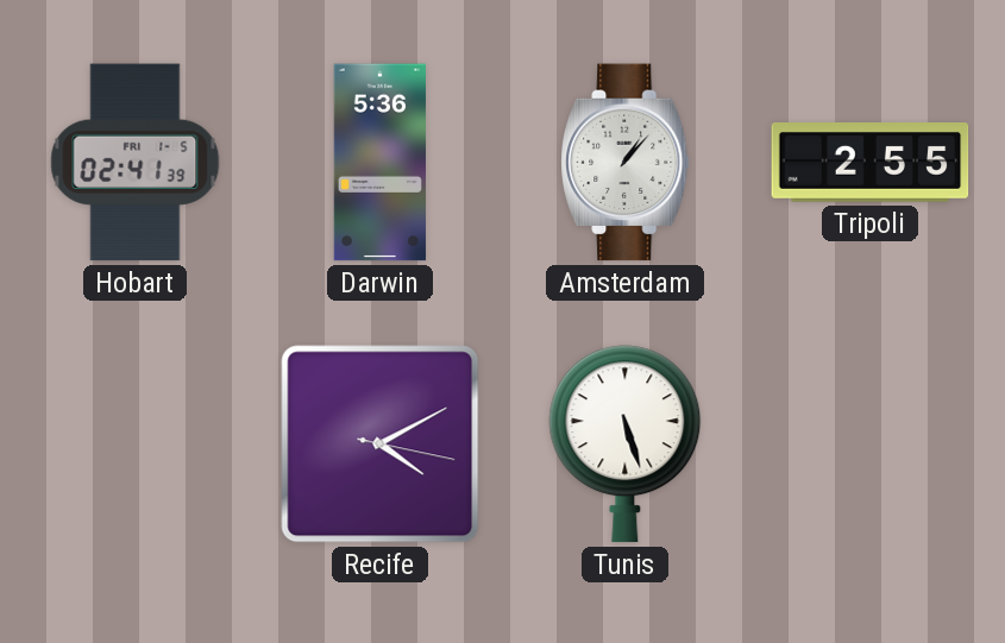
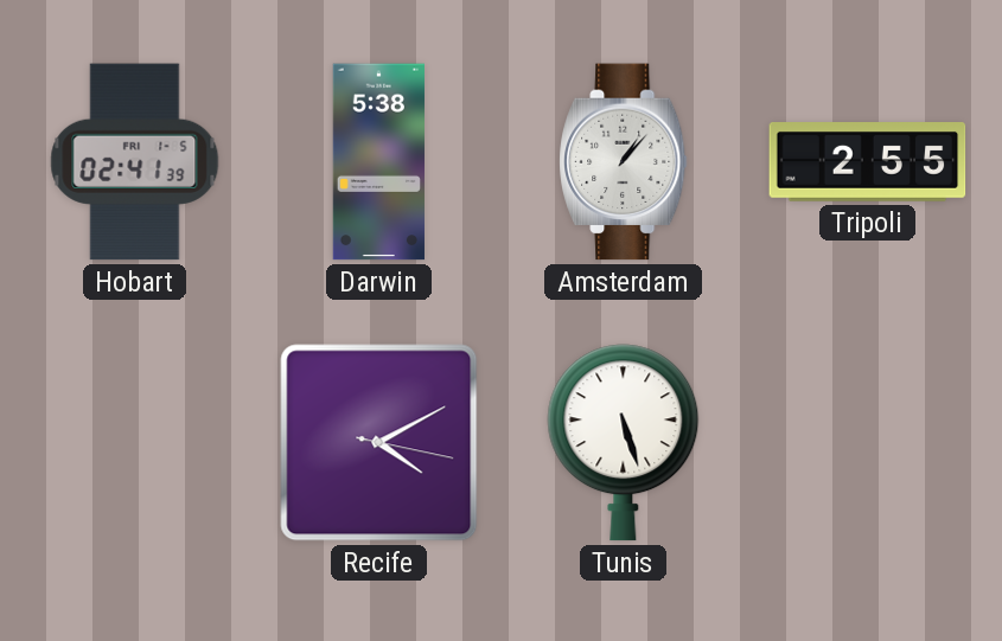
Darwin: 5:36 -> 5:38 (378, 162)
